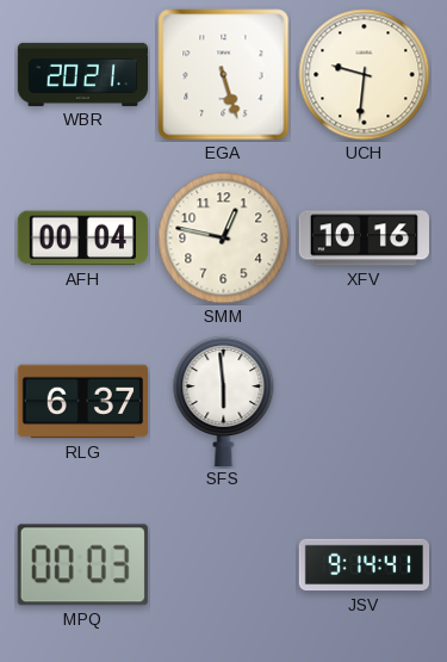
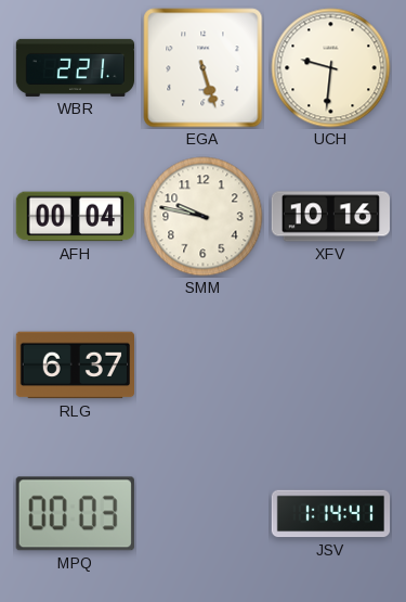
WBR: 20:21 -> 2:21 (76, 67)
SMM: 12:47 -> 9:47 (204, 217)
SFS: 5:59 -> none (224, 400)
JSV: 9:14 -> 1:14 (331, 514)
